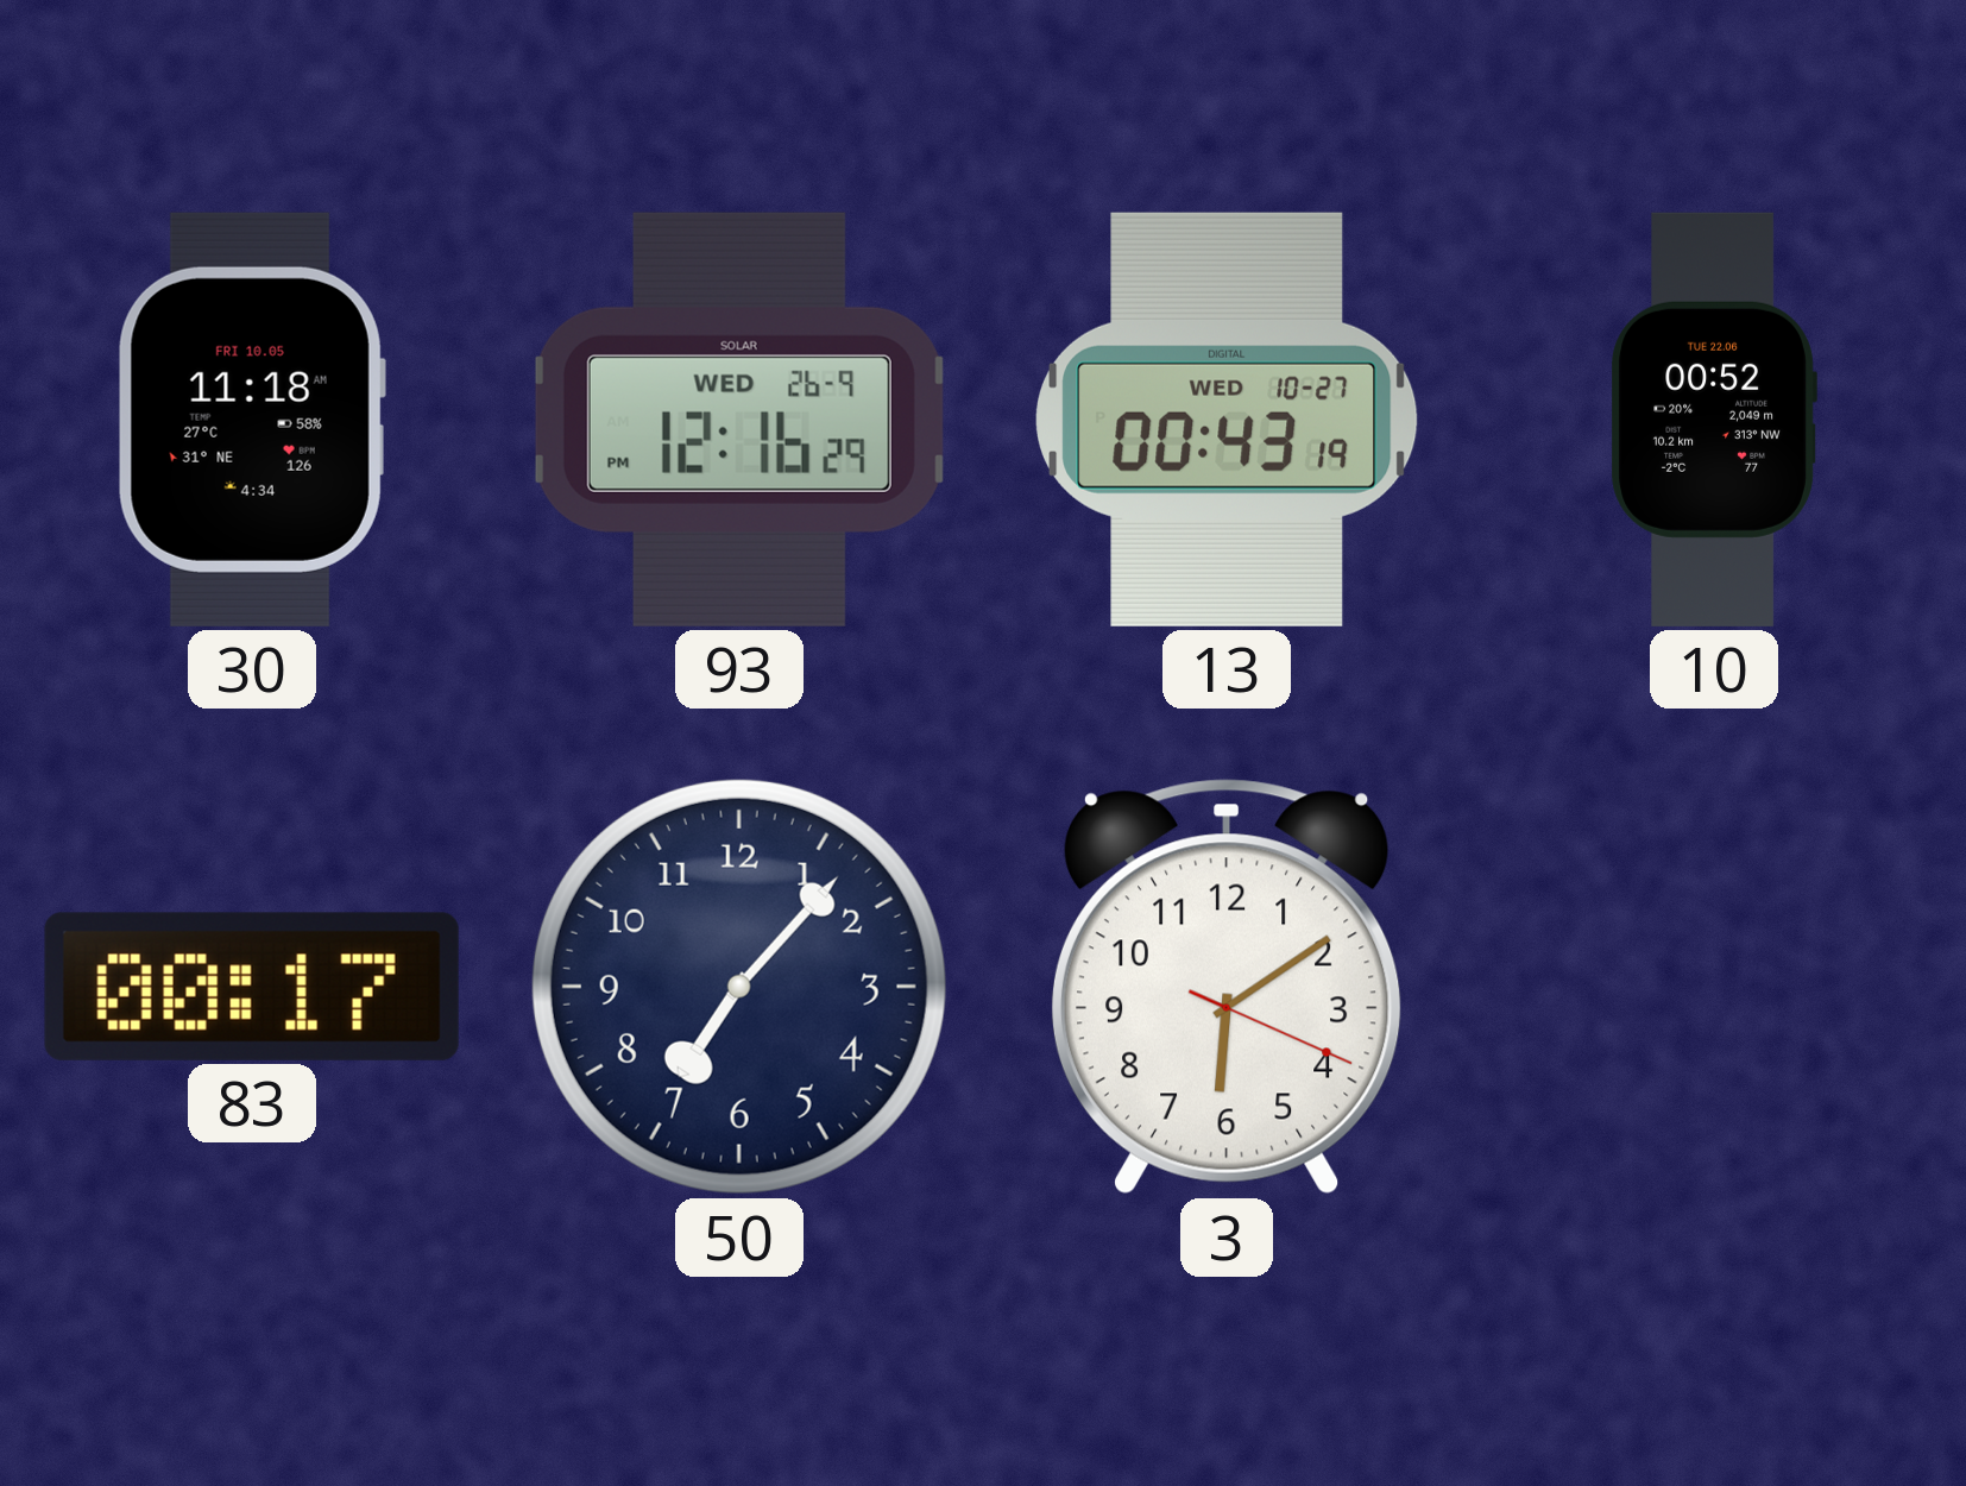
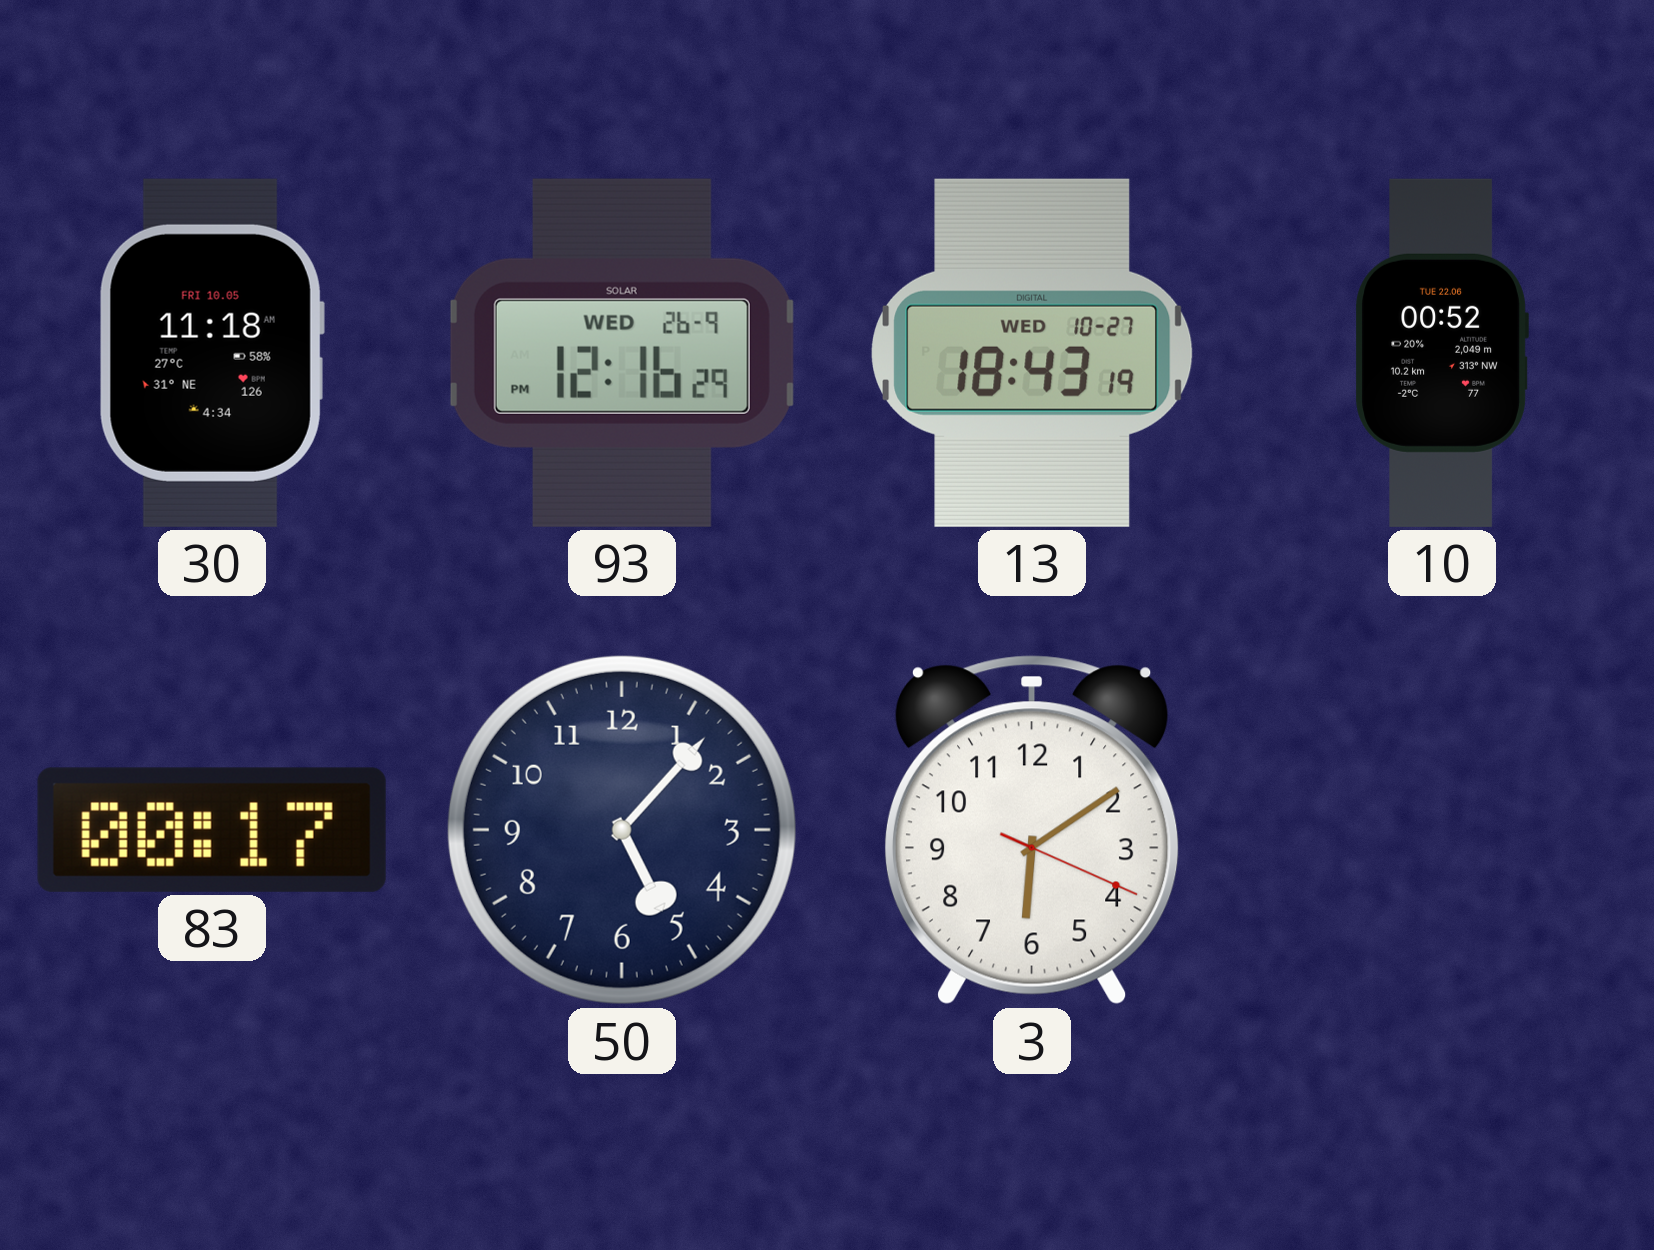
13: 00:43 -> 18:43 (1032, 353)
50: 7:07 -> 5:07 (622, 830)
